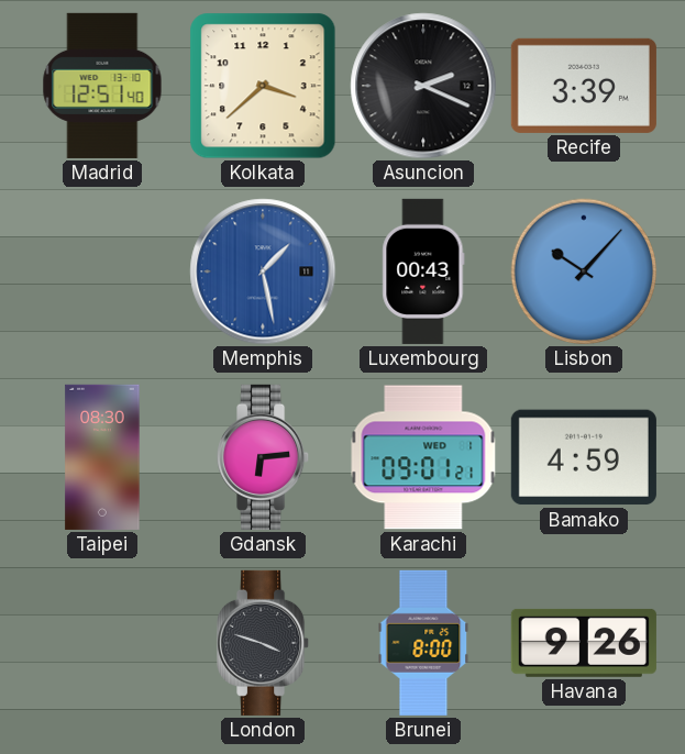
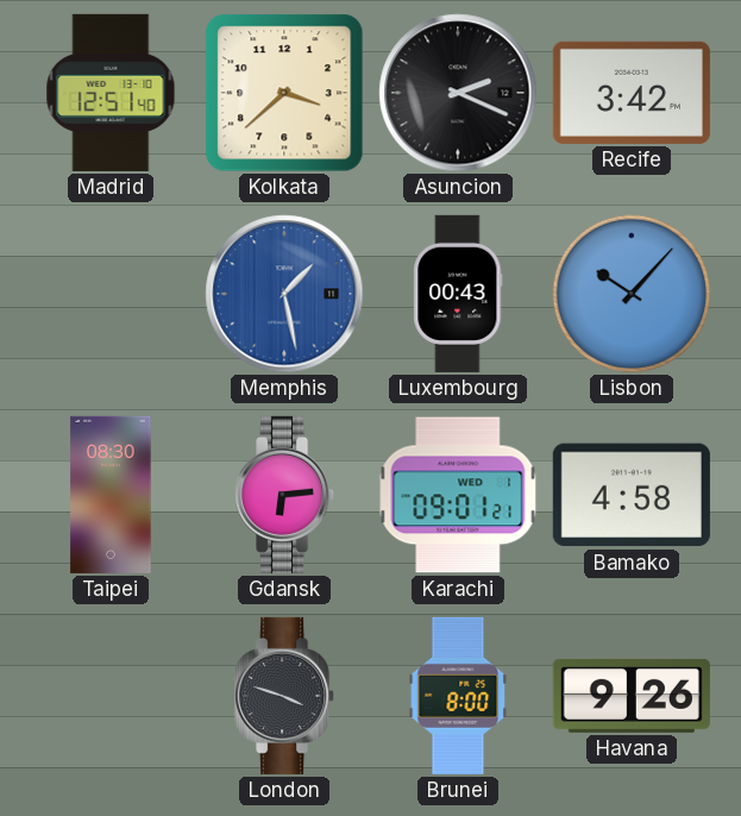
Recife: 3:39 -> 3:42 (632, 93)
Bamako: 4:59 -> 4:58 (632, 495)
